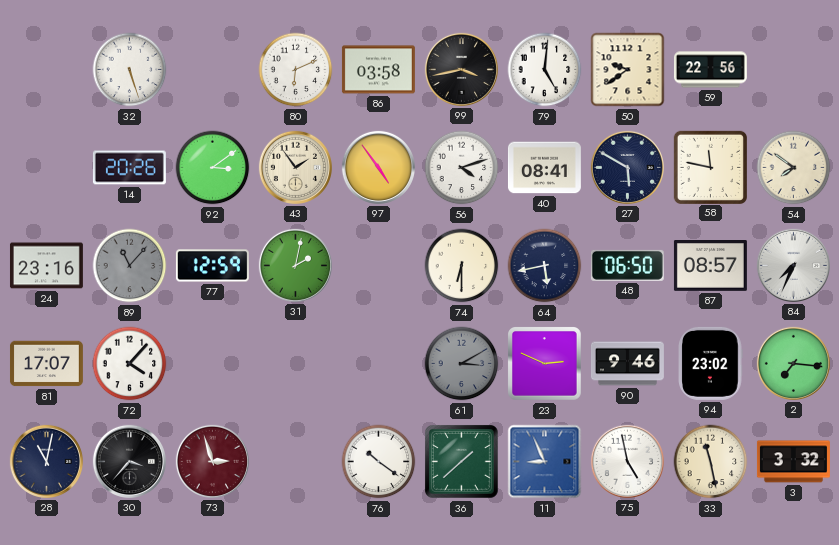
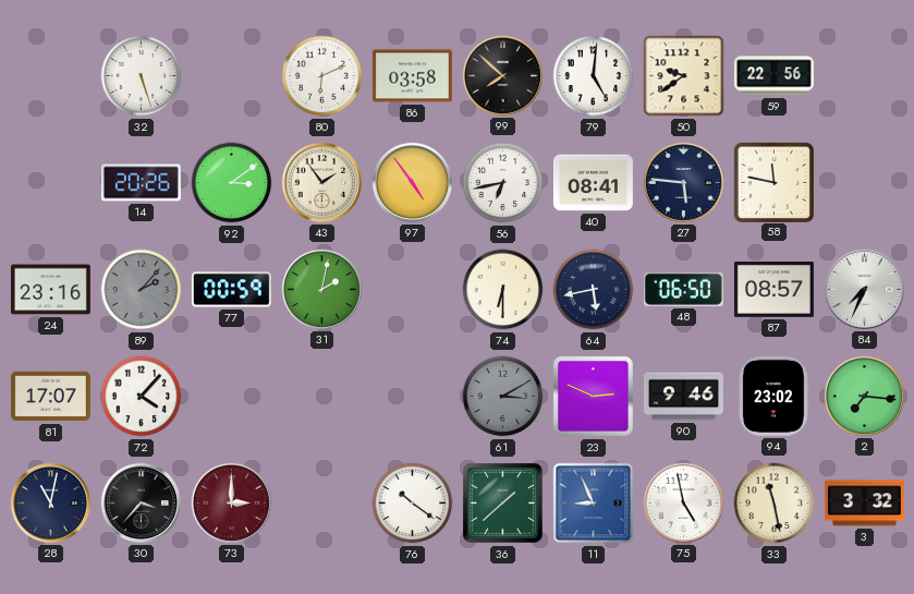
99: 3:43 -> 7:52 (502, 75)
56: 4:12 -> 6:43 (503, 183)
27: 5:50 -> 5:46 (683, 182)
54: 7:51 -> none (794, 168)
89: 11:07 -> 2:07 (142, 290)
77: 12:59 -> 00:59 (231, 290)
73: 2:57 -> 3:00 (231, 502)
